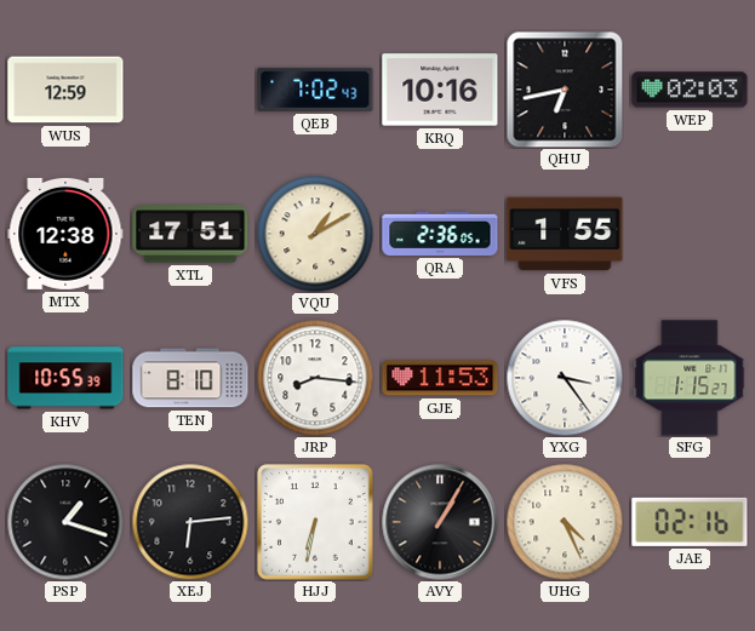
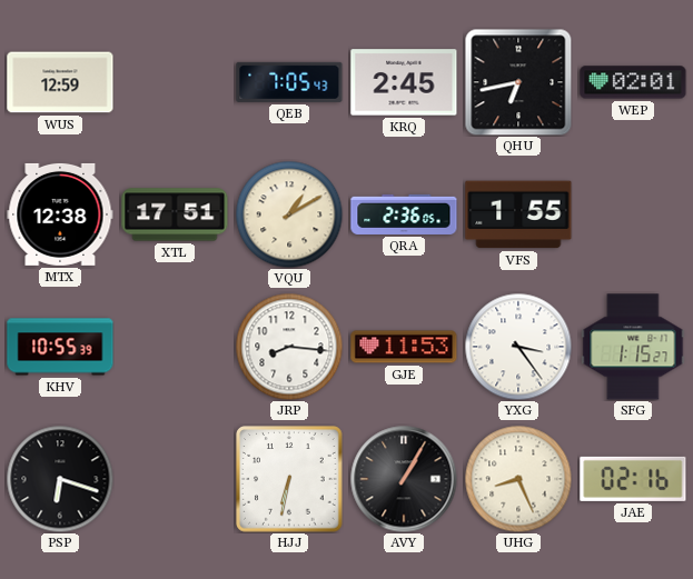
QEB: 7:02 -> 7:05 (289, 82)
KRQ: 10:16 -> 2:45 (404, 82)
WEP: 02:03 -> 02:01 (633, 82)
TEN: 8:10 -> none (190, 378)
PSP: 1:18 -> 6:18 (60, 479)
XEJ: 6:14 -> none (190, 522)
UHG: 4:26 -> 8:26 (518, 479)
